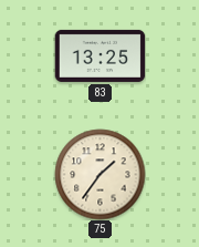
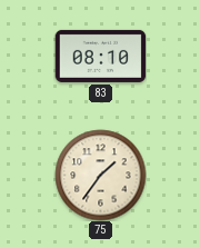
83: 13:25 -> 08:10 (100, 56)
